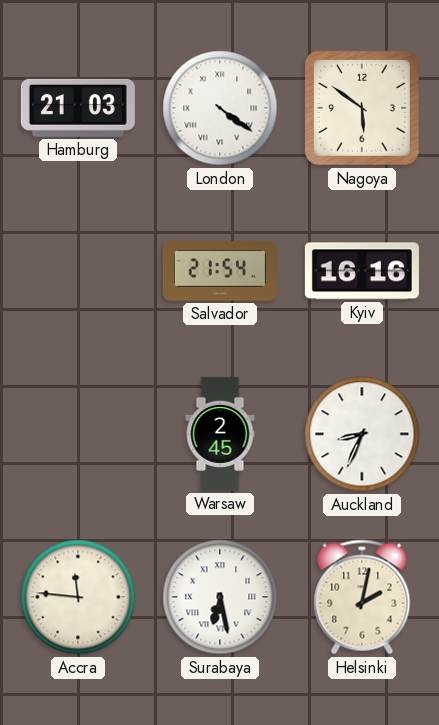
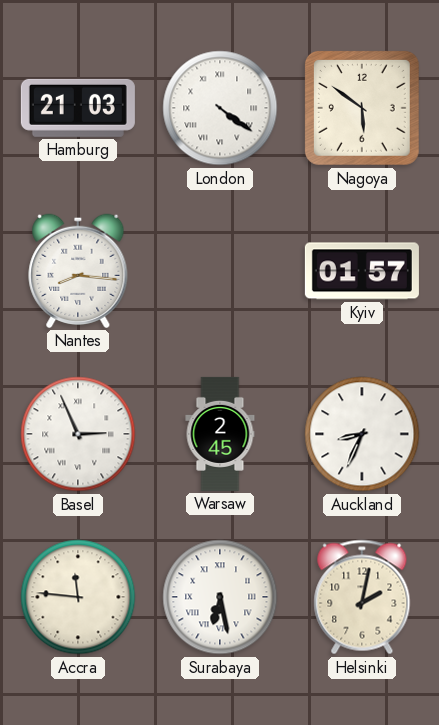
Nantes: none -> 8:16 (78, 271)
Salvador: 21:54 -> none (220, 271)
Kyiv: 16:16 -> 01:57 (362, 271)
Basel: none -> 2:56 (78, 434)
